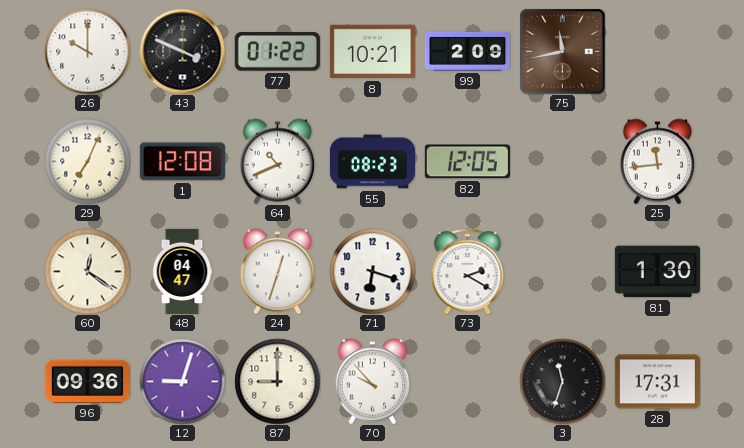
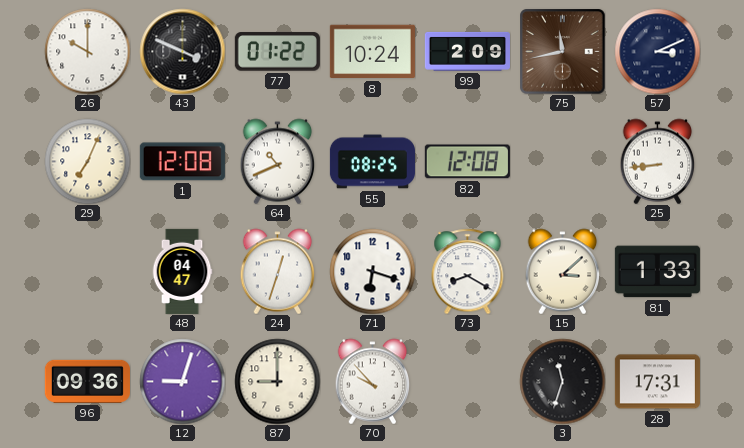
8: 10:21 -> 10:24 (372, 52)
57: none -> 3:11 (657, 51)
55: 08:23 -> 08:25 (372, 162)
82: 12:05 -> 12:08 (467, 162)
25: 11:44 -> 8:44 (658, 161)
60: 12:21 -> none (87, 271)
73: 2:20 -> 8:20 (468, 271)
15: none -> 3:08 (563, 271)
81: 1:30 -> 1:33 (657, 272)
